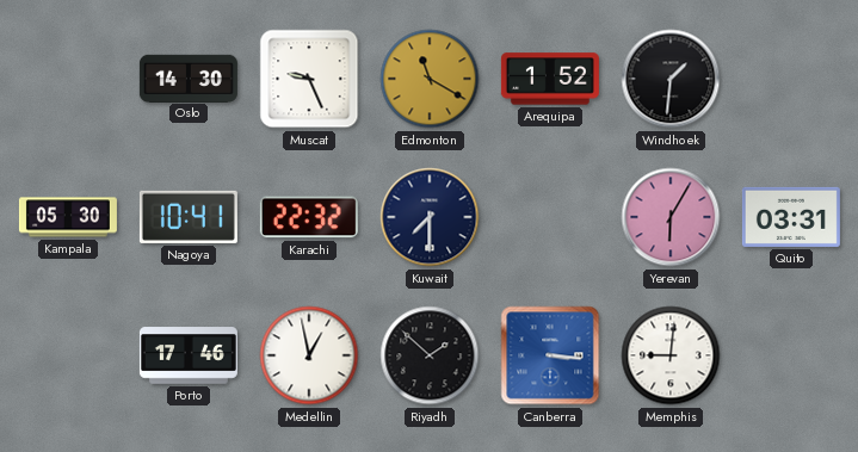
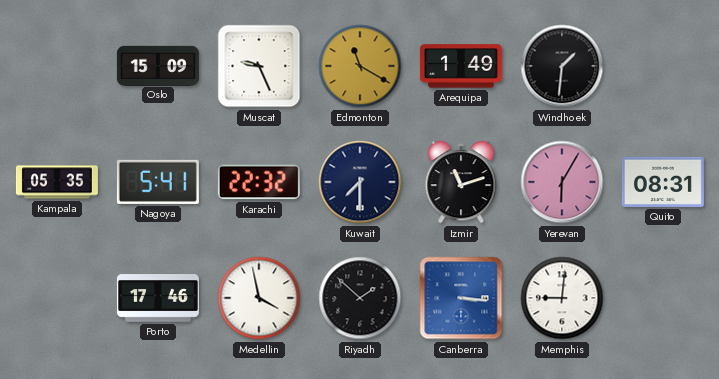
Oslo: 14:30 -> 15:09 (158, 65)
Arequipa: 1:52 -> 1:49 (461, 66)
Kampala: 05:30 -> 05:35 (57, 182)
Nagoya: 10:41 -> 5:41 (158, 182)
Izmir: none -> 11:12 (461, 182)
Quito: 03:31 -> 08:31 (663, 182)
Medellin: 12:58 -> 3:58 (259, 298)
